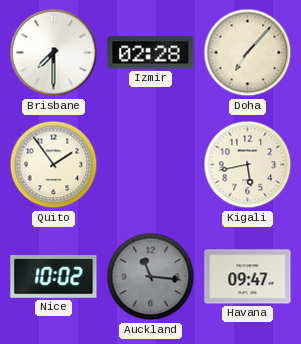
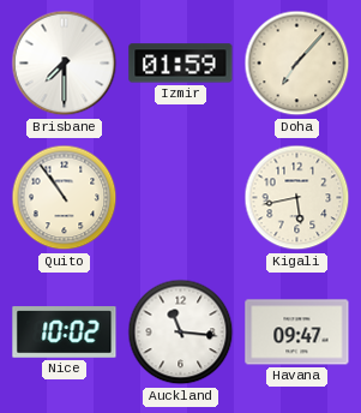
Izmir: 02:28 -> 01:59 (181, 64)
Quito: 1:54 -> 10:54 (65, 198)
Auckland dial: grey -> white (181, 333)
